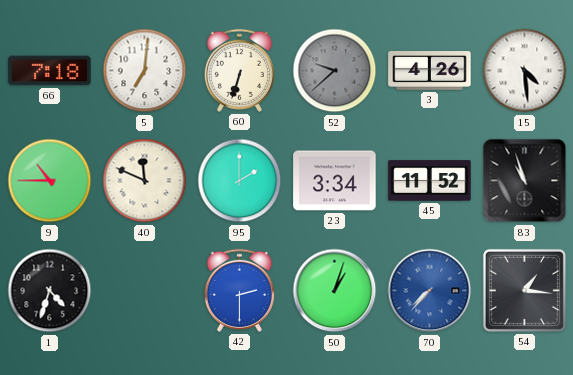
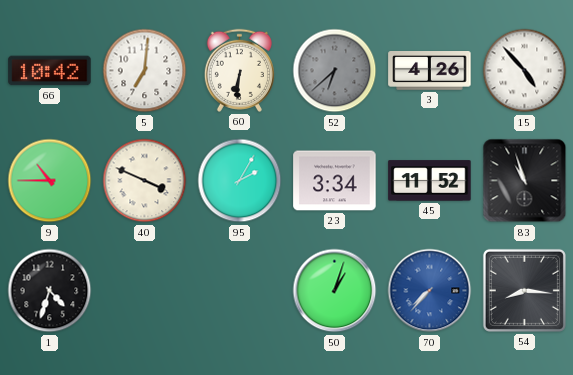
66: 7:18 -> 10:42 (50, 71)
60: 6:33 -> 6:31 (239, 70)
52: 9:38 -> 6:38 (335, 71)
15: 4:29 -> 4:53 (525, 71)
40: 11:49 -> 3:49 (145, 181)
95: 2:00 -> 2:05 (240, 181)
42: 2:30 -> none (239, 290)
54: 1:16 -> 8:16 (524, 290)
